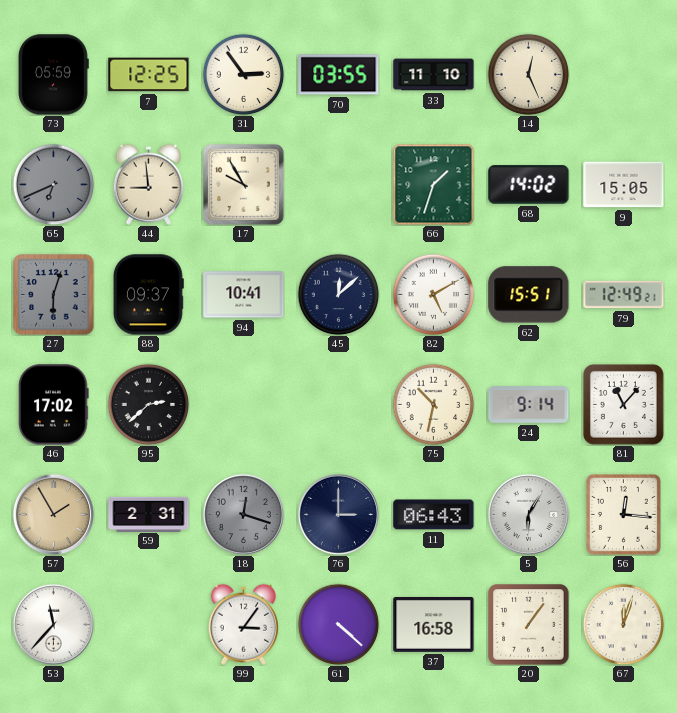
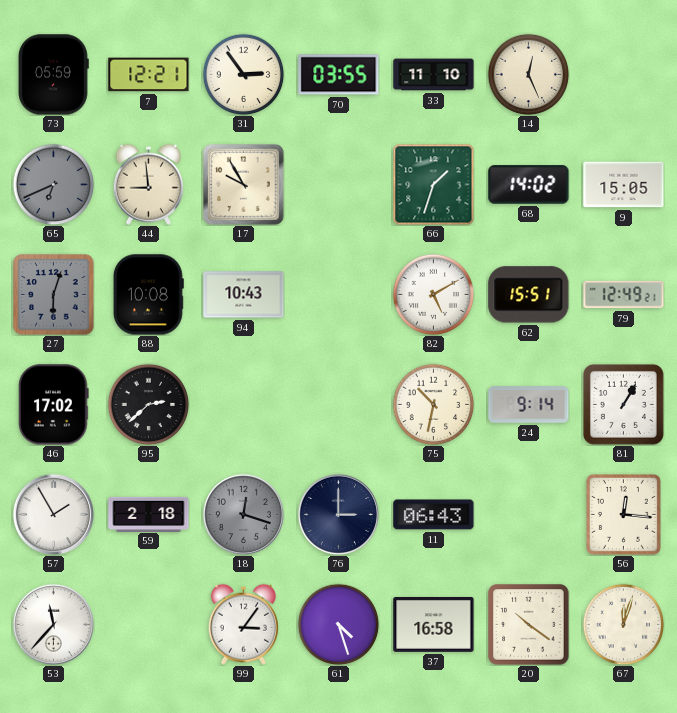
7: 12:25 -> 12:21 (149, 75)
88: 09:37 -> 10:08 (149, 295)
94: 10:41 -> 10:43 (244, 295)
45: 12:08 -> none (338, 294)
81: 11:07 -> 1:05 (623, 404)
57 dial: champagne -> white (53, 514)
59: 2:31 -> 2:18 (149, 514)
5: 6:05 -> none (528, 514)
61: 4:22 -> 4:27 (338, 624)
20: 1:06 -> 10:21 (529, 625)
